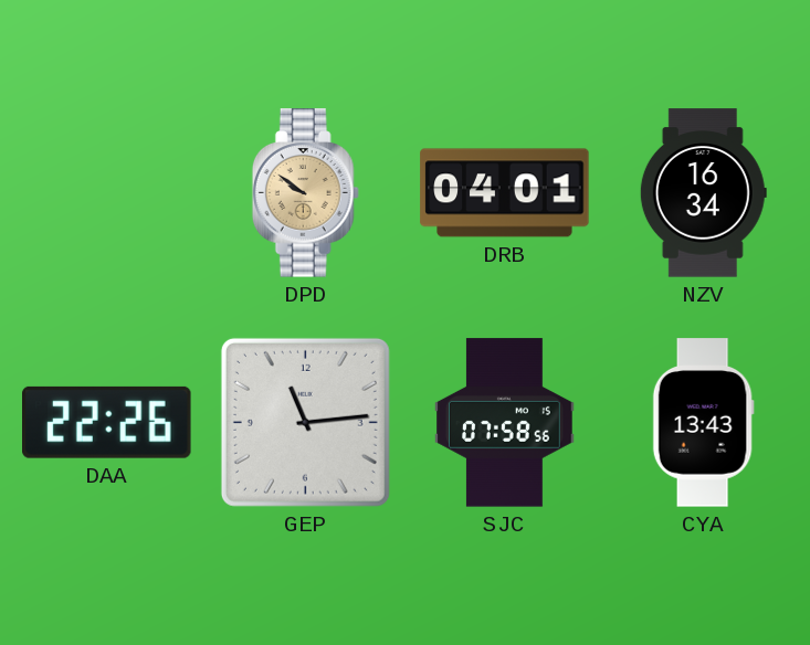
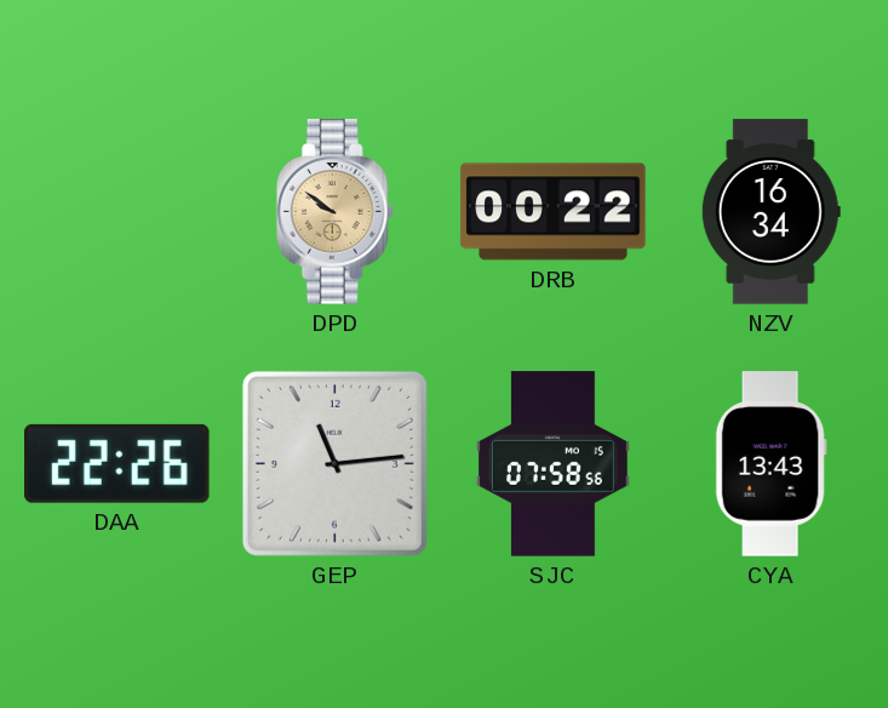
DRB: 04:01 -> 00:22 (554, 212)
